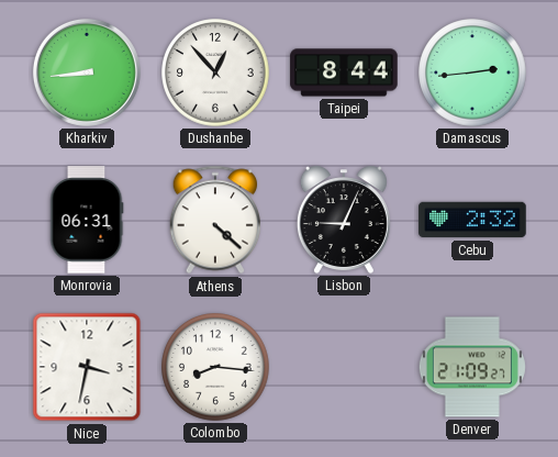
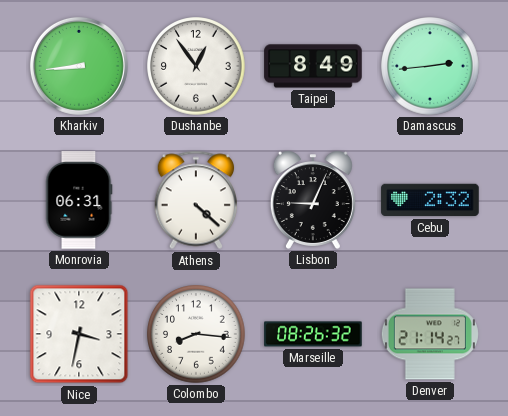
Dushanbe: 12:53 -> 12:54 (196, 66)
Taipei: 8:44 -> 8:49 (313, 66)
Marseille: none -> 08:26 (313, 334)
Denver: 21:09 -> 21:14 (430, 334)
